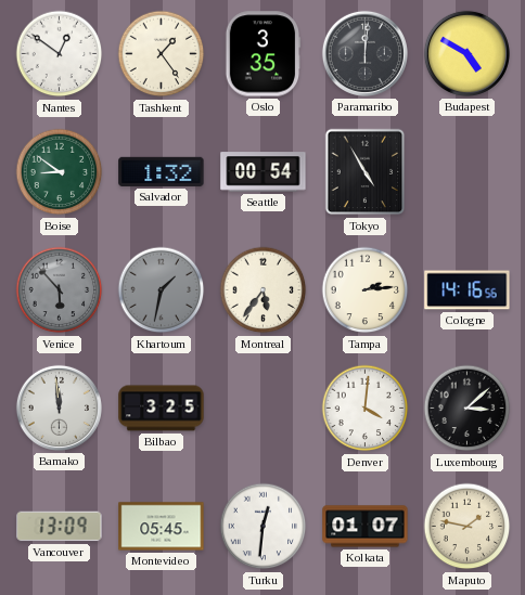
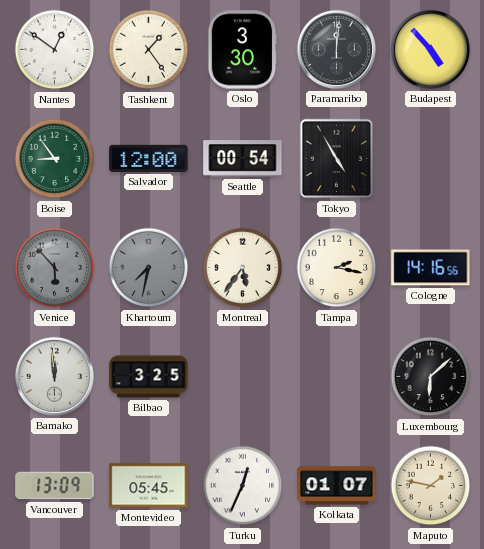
Oslo: 3:35 -> 3:30 (242, 50)
Budapest: 4:50 -> 4:53 (430, 49)
Boise: 8:51 -> 8:54 (55, 159)
Salvador: 1:32 -> 12:00 (149, 158)
Khartoum: 1:32 -> 7:32 (149, 268)
Tampa: 2:14 -> 2:17 (337, 268)
Denver: 4:01 -> none (366, 409)
Luxembourg: 3:08 -> 6:08 (431, 377)
Turku: 12:31 -> 12:34 (243, 486)
